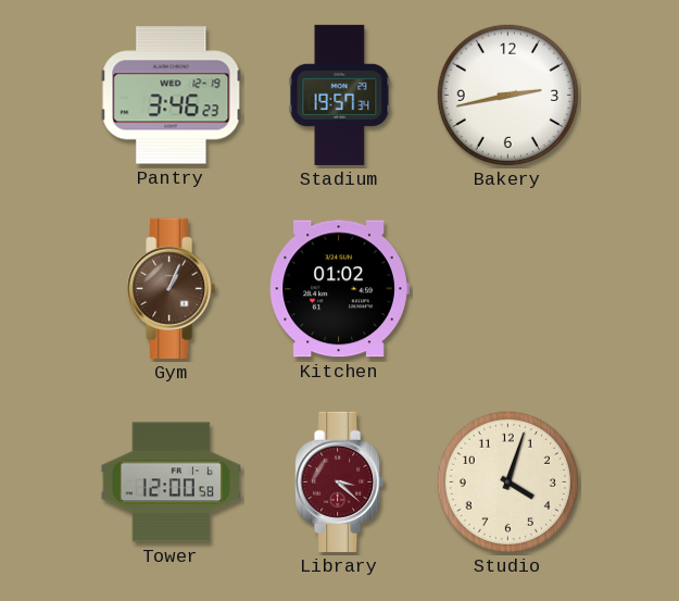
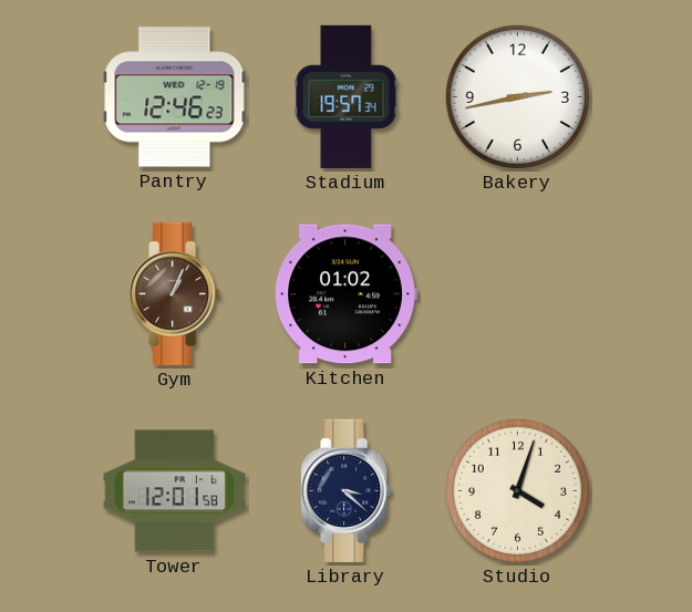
Pantry: 3:46 -> 12:46 (175, 97)
Tower: 12:00 -> 12:01 (174, 491)
Library dial: burgundy -> navy (347, 490)
